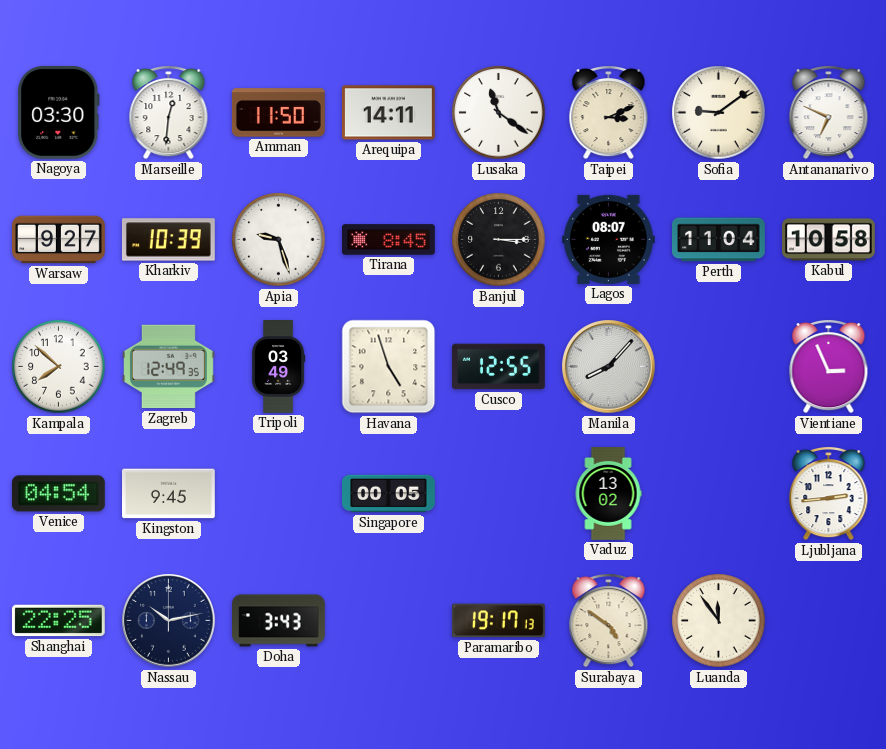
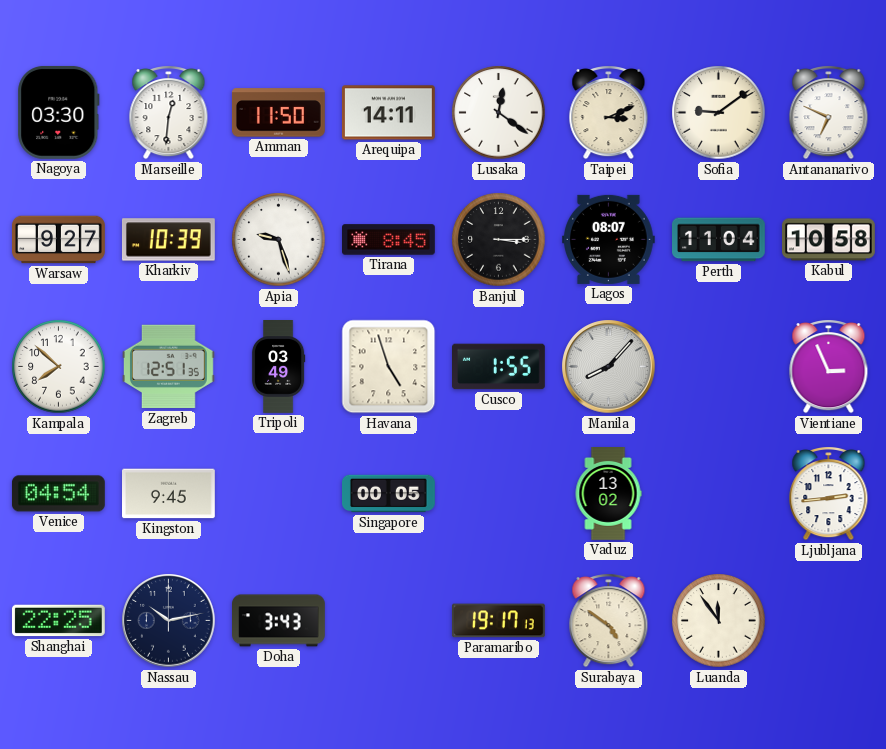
Lusaka: 11:21 -> 12:21 (499, 113)
Zagreb: 12:49 -> 12:51 (168, 367)
Cusco: 12:55 -> 1:55 (499, 367)
